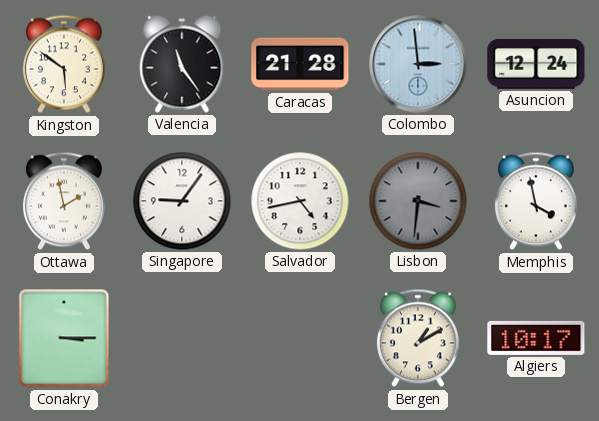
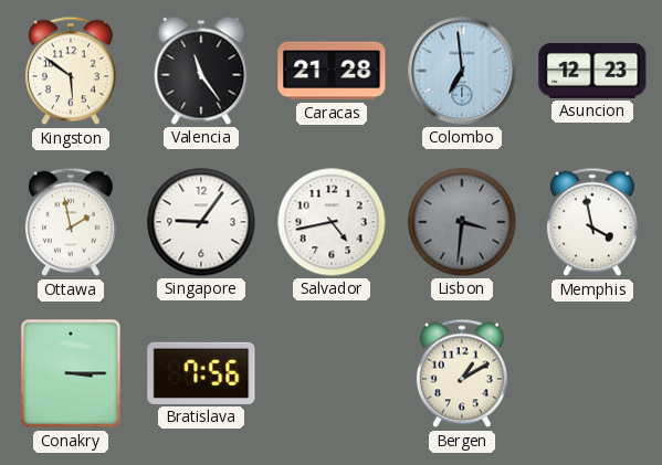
Colombo: 2:59 -> 6:59 (462, 71)
Asuncion: 12:24 -> 12:23 (592, 71)
Bratislava: none -> 7:56 (201, 373)
Algiers: 10:17 -> none (536, 338)
